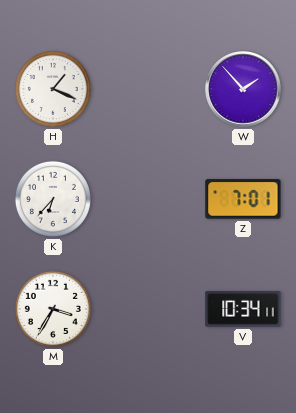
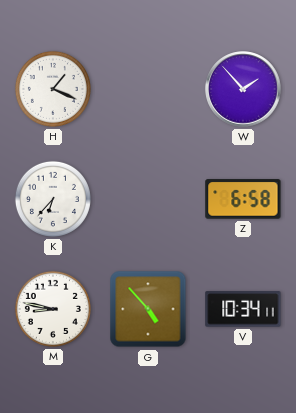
Z: 7:01 -> 6:58 (243, 199)
M: 3:35 -> 8:47 (53, 309)
G: none -> 4:53 (148, 309)
